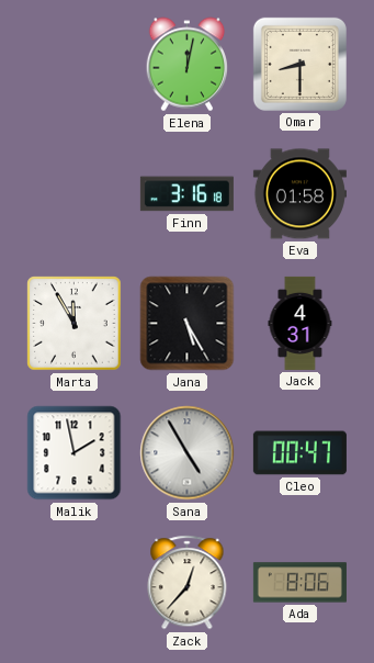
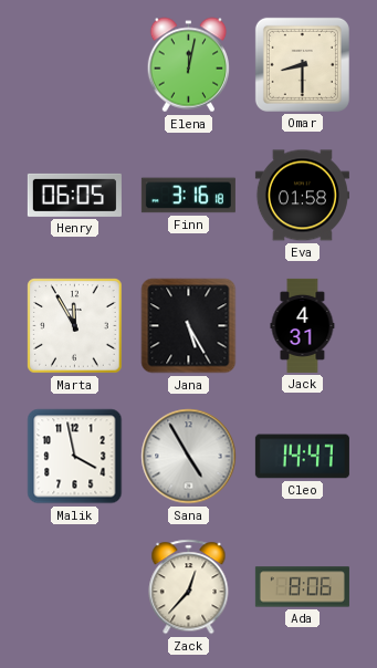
Henry: none -> 06:05 (74, 195)
Malik: 1:58 -> 3:58 (75, 457)
Cleo: 00:47 -> 14:47 (302, 457)
